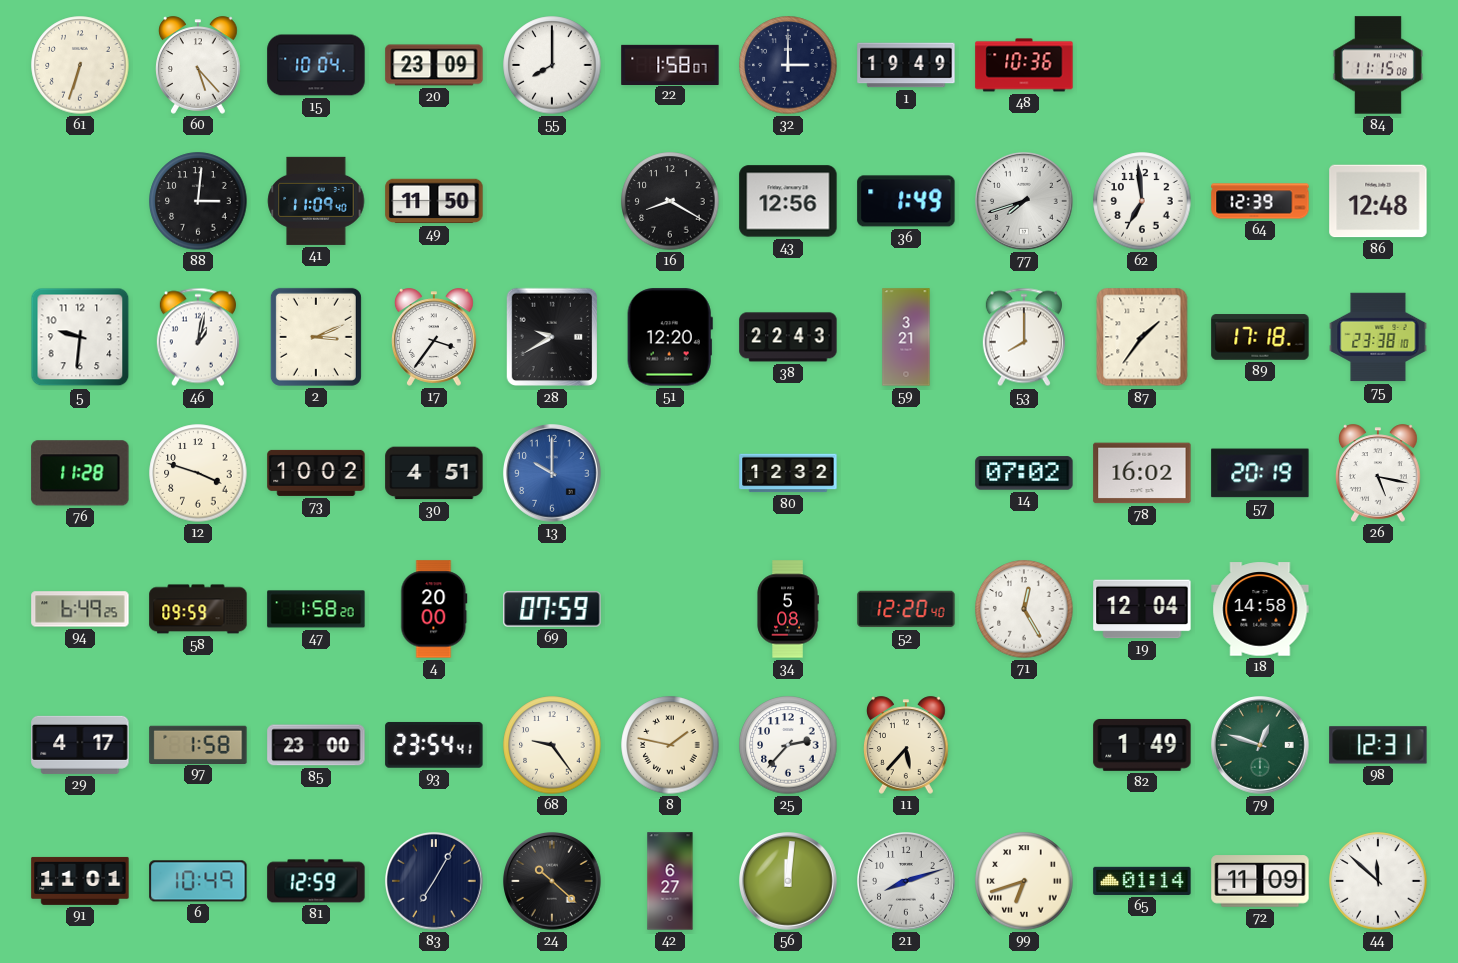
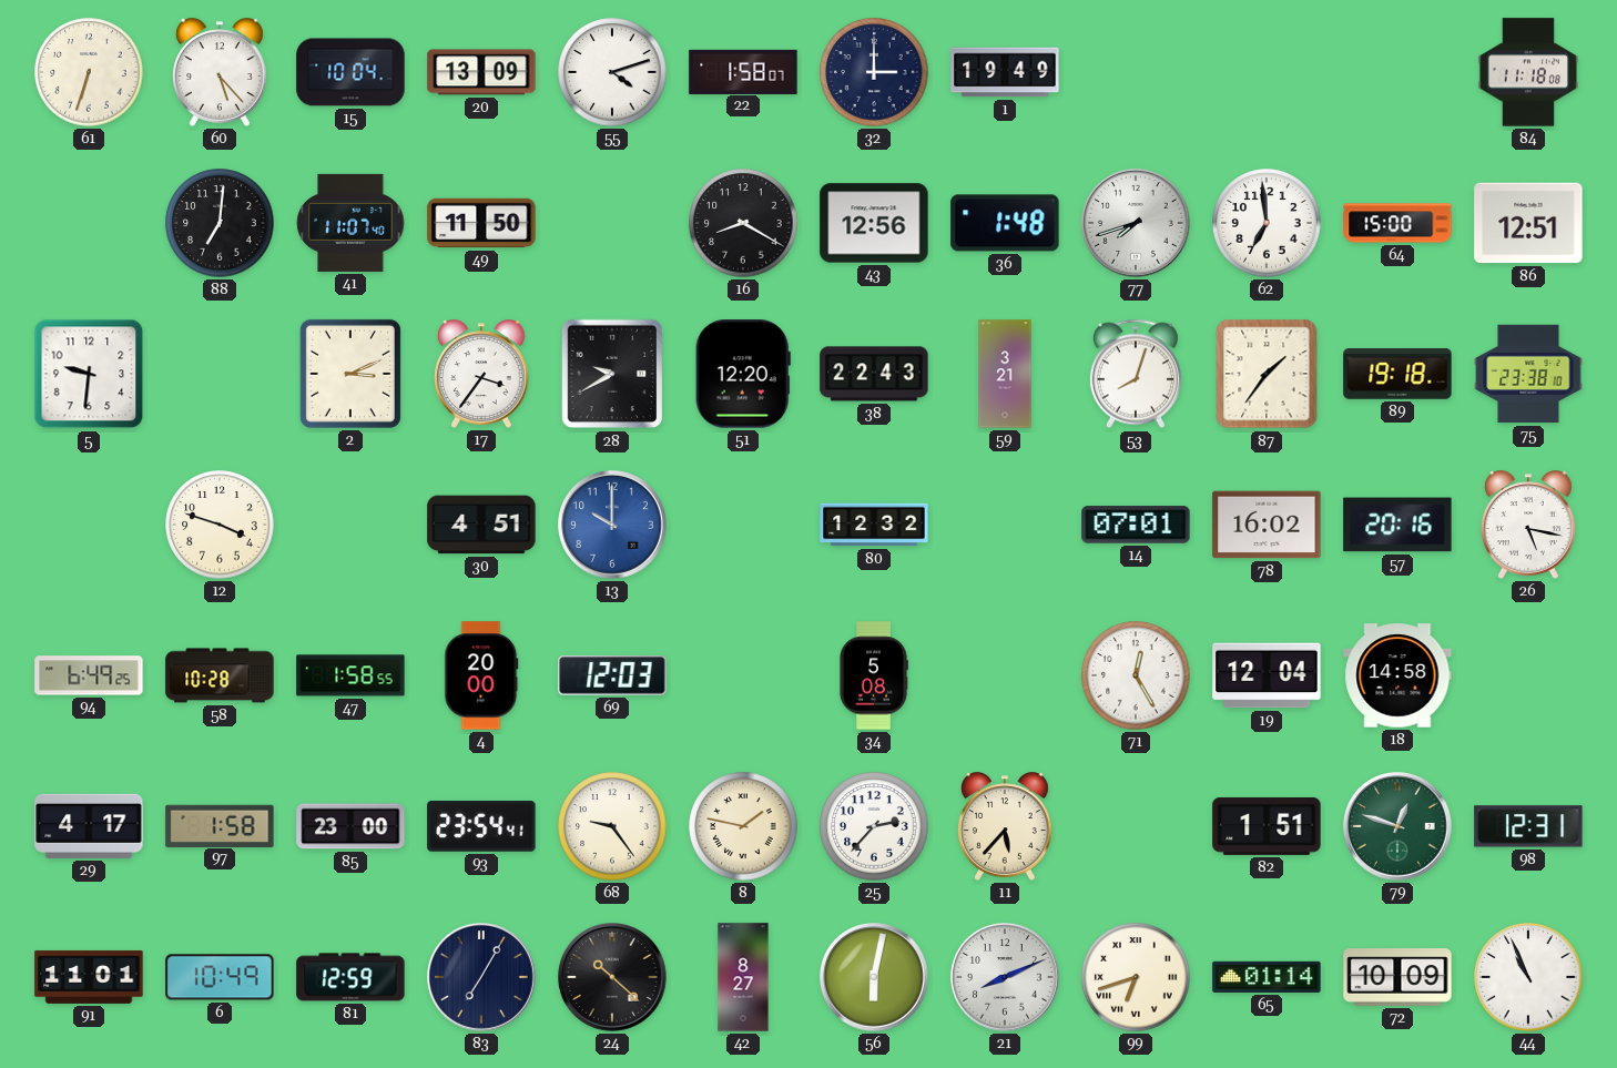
20: 23:09 -> 13:09 (481, 72)
55: 8:00 -> 4:12 (612, 72)
48: 10:36 -> none (1024, 65)
84: 11:15 -> 11:18 (1528, 72)
88: 3:01 -> 7:01 (220, 223)
41: 11:09 -> 11:07 (350, 223)
36: 1:49 -> 1:48 (1005, 223)
64: 12:39 -> 15:00 (1397, 223)
86: 12:48 -> 12:51 (1528, 223)
46: 1:02 -> none (198, 337)
53: 8:00 -> 8:03 (1136, 374)
89: 17:18 -> 19:18 (1397, 374)
76: 11:28 -> none (80, 473)
73: 10:02 -> none (316, 473)
14: 07:02 -> 07:01 (1136, 525)
57: 20:19 -> 20:16 (1397, 525)
58: 09:59 -> 10:28 (220, 675)
47: 1:58:20 -> 1:58:55 (350, 675)
69: 07:59 -> 12:03 (612, 675)
52: 12:20 -> none (906, 609)
82: 1:49 -> 1:51 (1267, 826)
42: 6:27 -> 8:27 (743, 977)
56: 12:01 -> 6:02 (875, 978)
21: 8:12 -> 8:11 (1006, 978)
72: 11:09 -> 10:09 (1397, 977)
44: 11:52 -> 10:56 (1528, 977)
